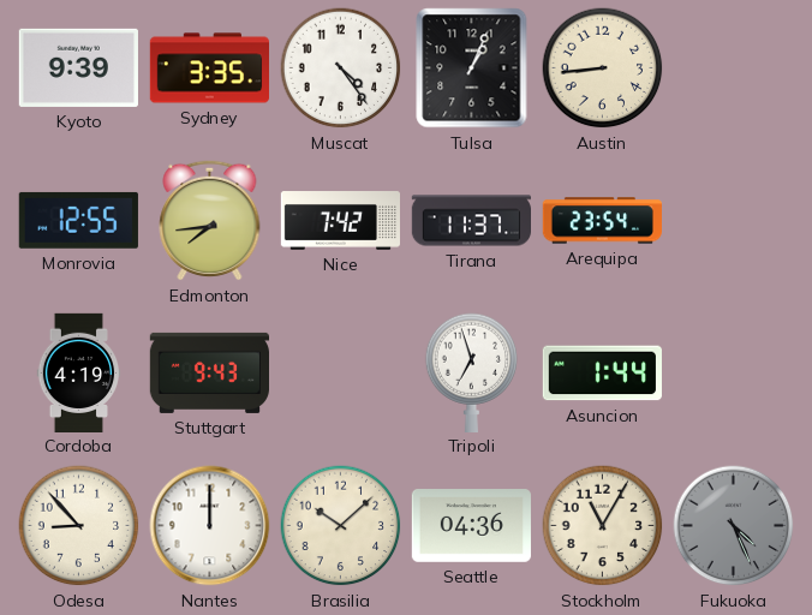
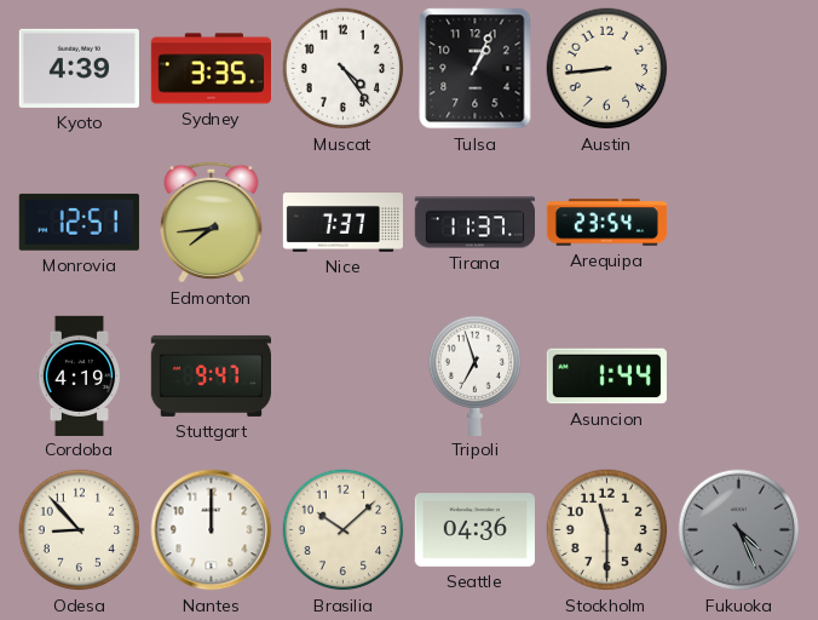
Kyoto: 9:39 -> 4:39 (79, 68)
Monrovia: 12:55 -> 12:51 (79, 222)
Nice: 7:42 -> 7:37 (342, 223)
Stuttgart: 9:43 -> 9:47 (211, 375)
Stockholm: 11:05 -> 11:30 (607, 530)
